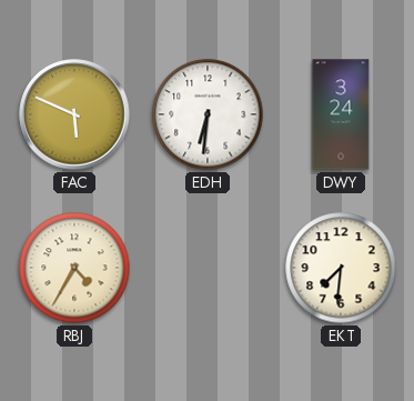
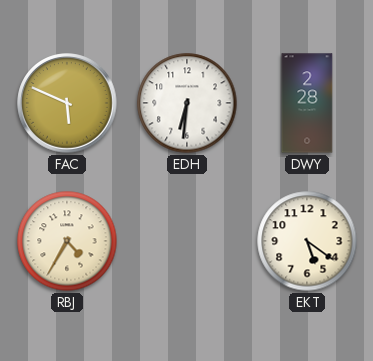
DWY: 3:24 -> 2:28 (307, 103)
EKT: 7:31 -> 5:21 (307, 241)
